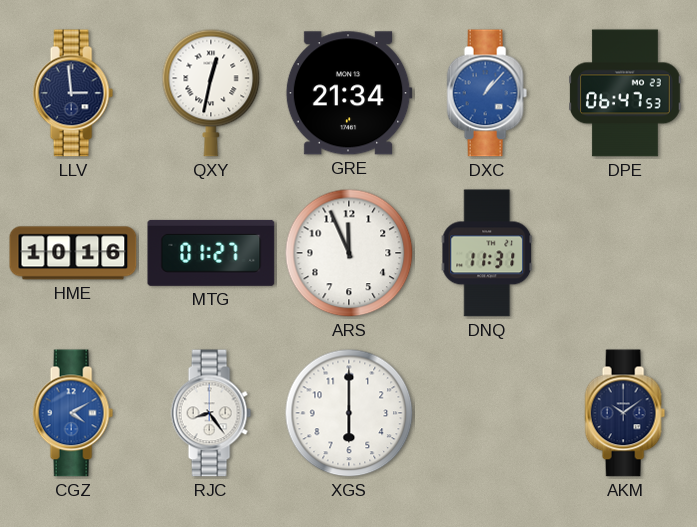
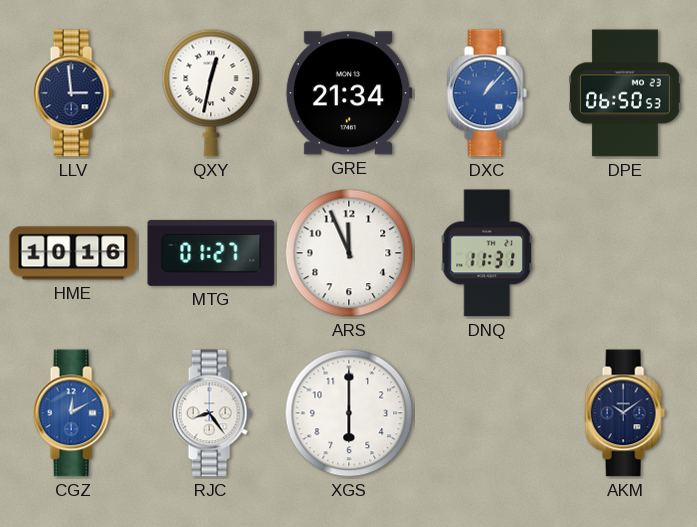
DPE: 06:47 -> 06:50 (625, 93)
CGZ: 4:10 -> 12:10 (73, 413)
